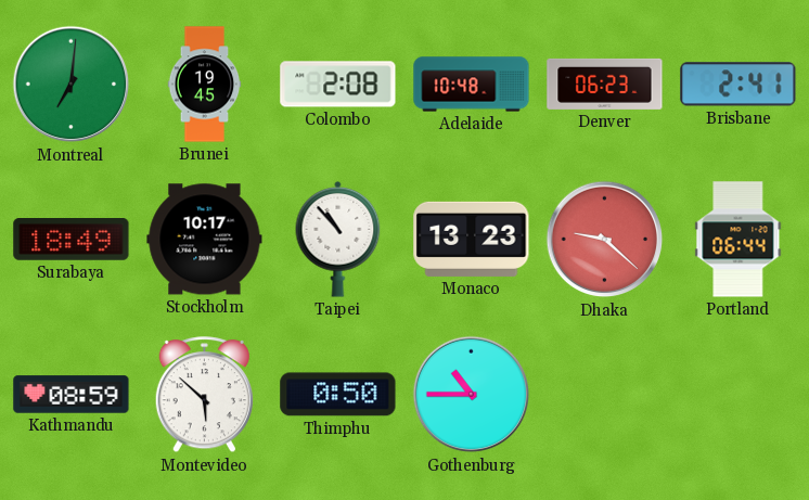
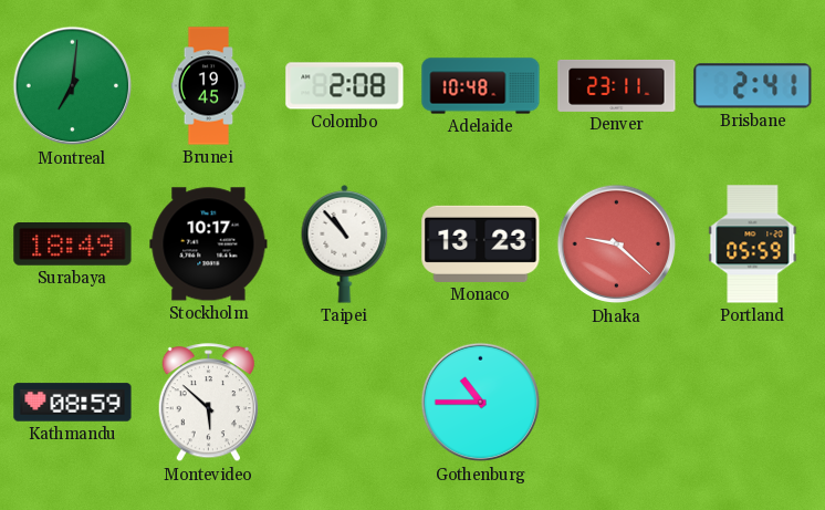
Denver: 06:23 -> 23:11 (617, 85)
Portland: 06:44 -> 05:59 (753, 244)
Thimphu: 0:50 -> none (338, 395)
